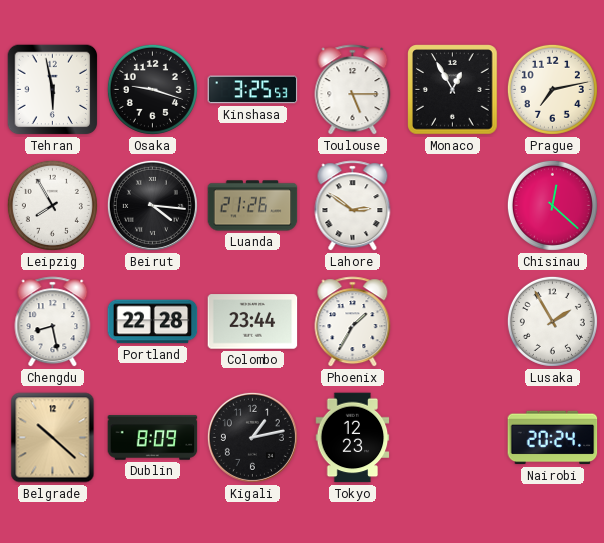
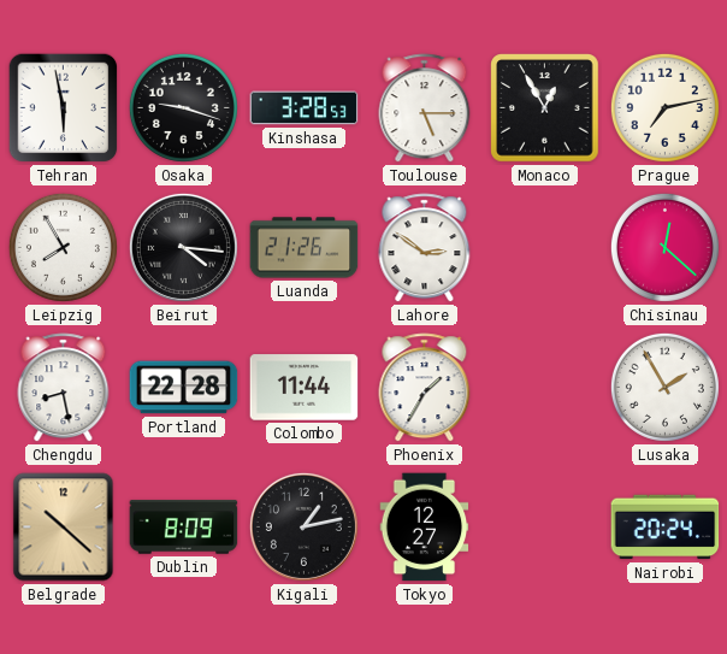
Kinshasa: 3:25 -> 3:28 (305, 108)
Colombo: 23:44 -> 11:44 (305, 388)
Tokyo: 12:23 -> 12:27 (425, 528)
